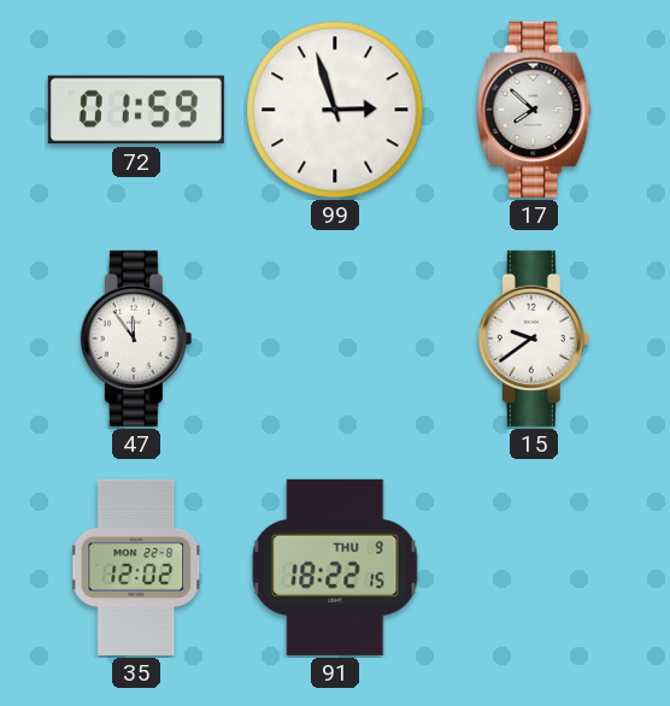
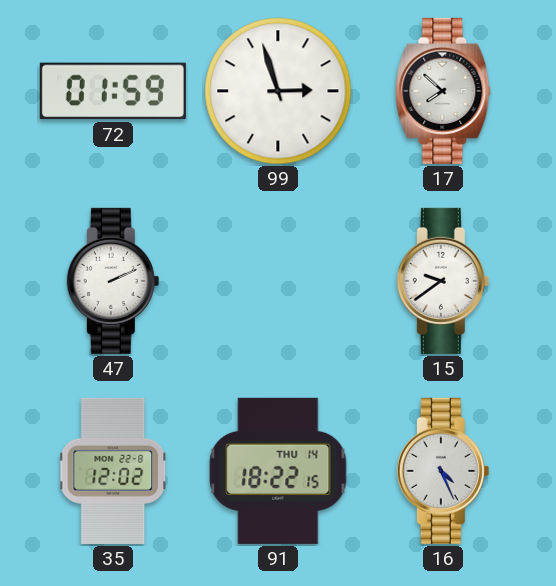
47: 11:54 -> 2:11 (113, 281)
91 date: THU 9 -> THU 14 (278, 471)
16: none -> 4:26 (443, 471)
